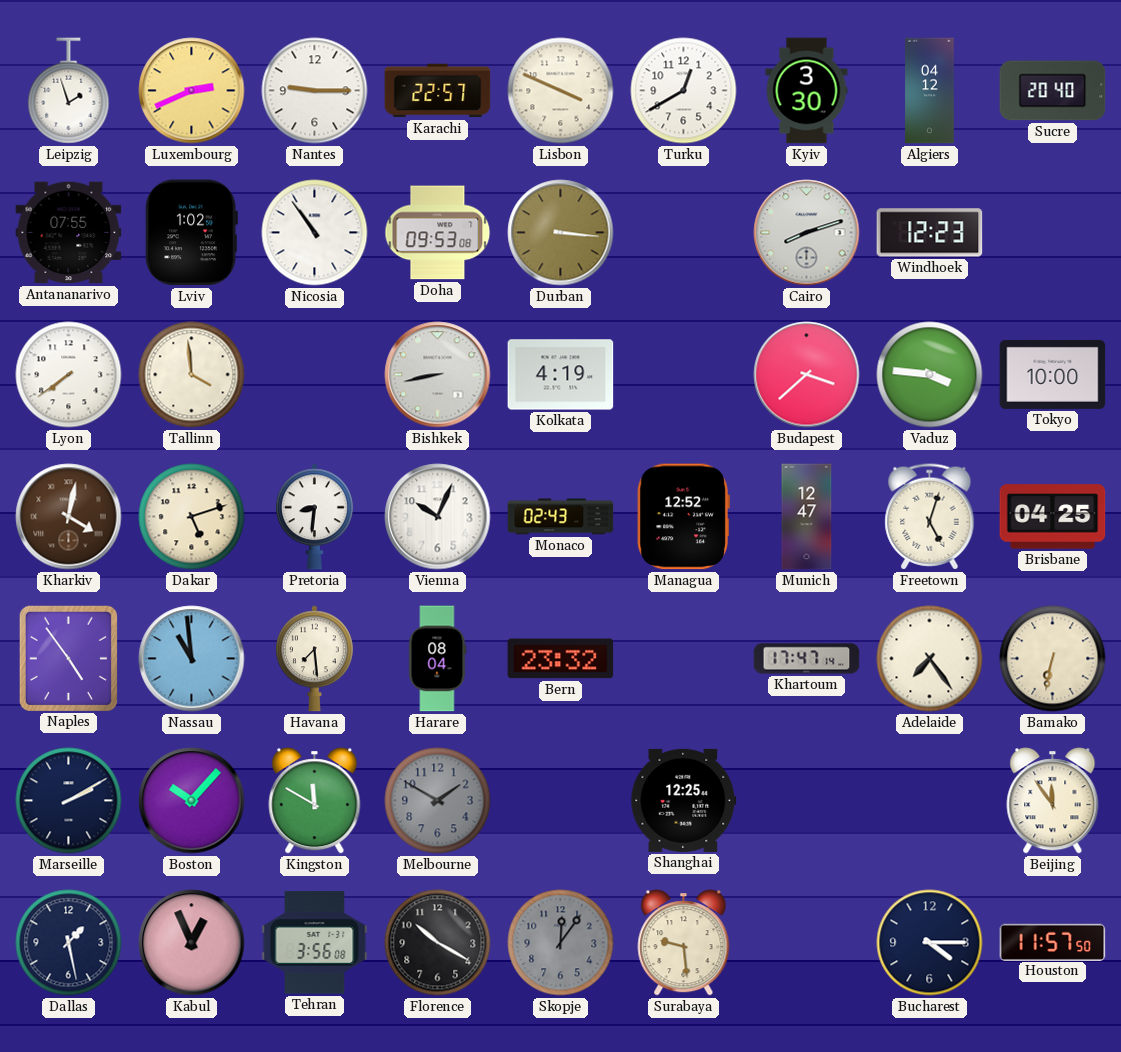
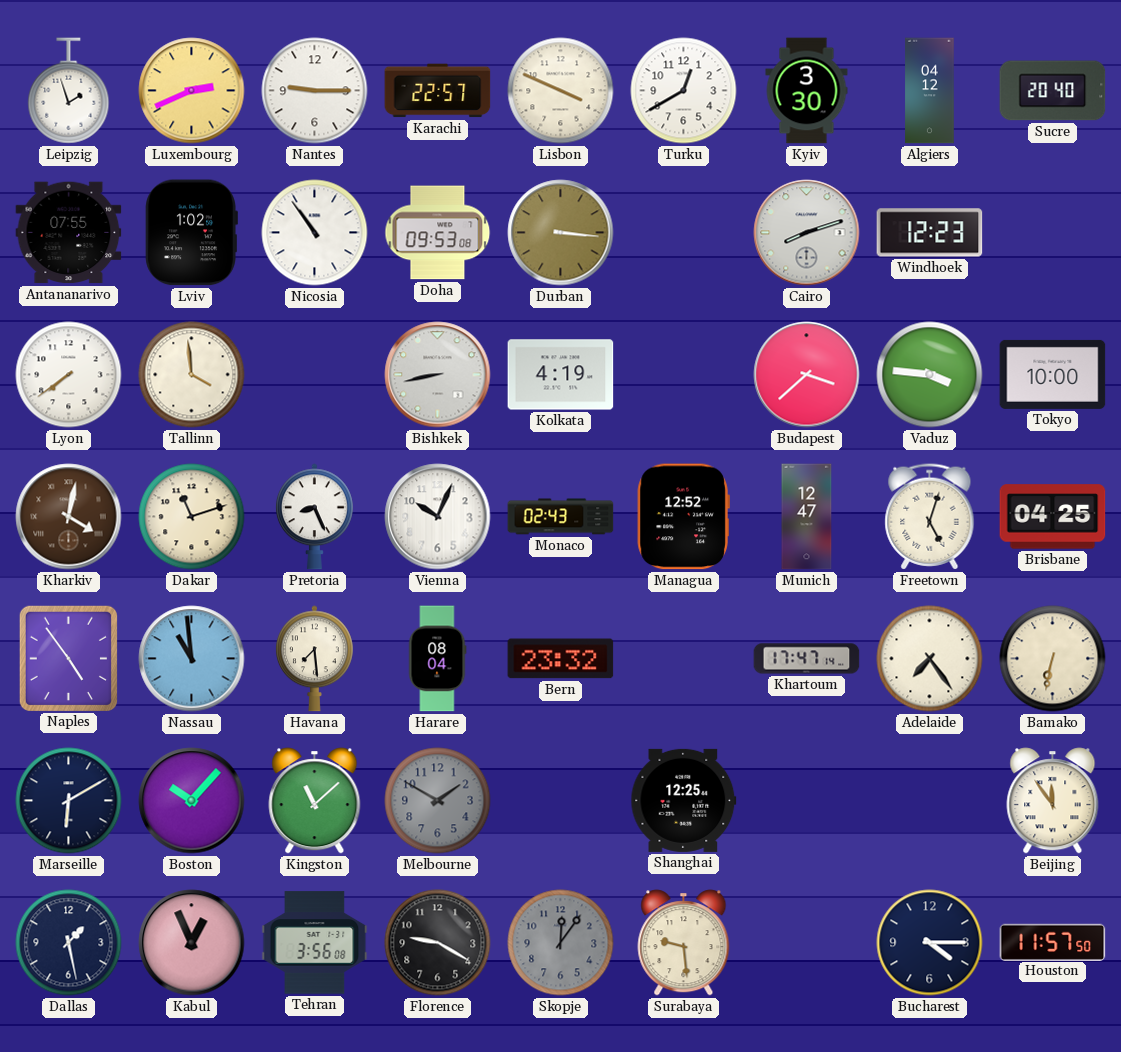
Dakar: 5:12 -> 11:12 (192, 517)
Pretoria: 8:31 -> 8:26 (314, 517)
Marseille: 2:10 -> 6:10 (69, 801)
Kingston: 11:50 -> 11:08 (315, 801)
Florence: 10:20 -> 9:20 (438, 943)
